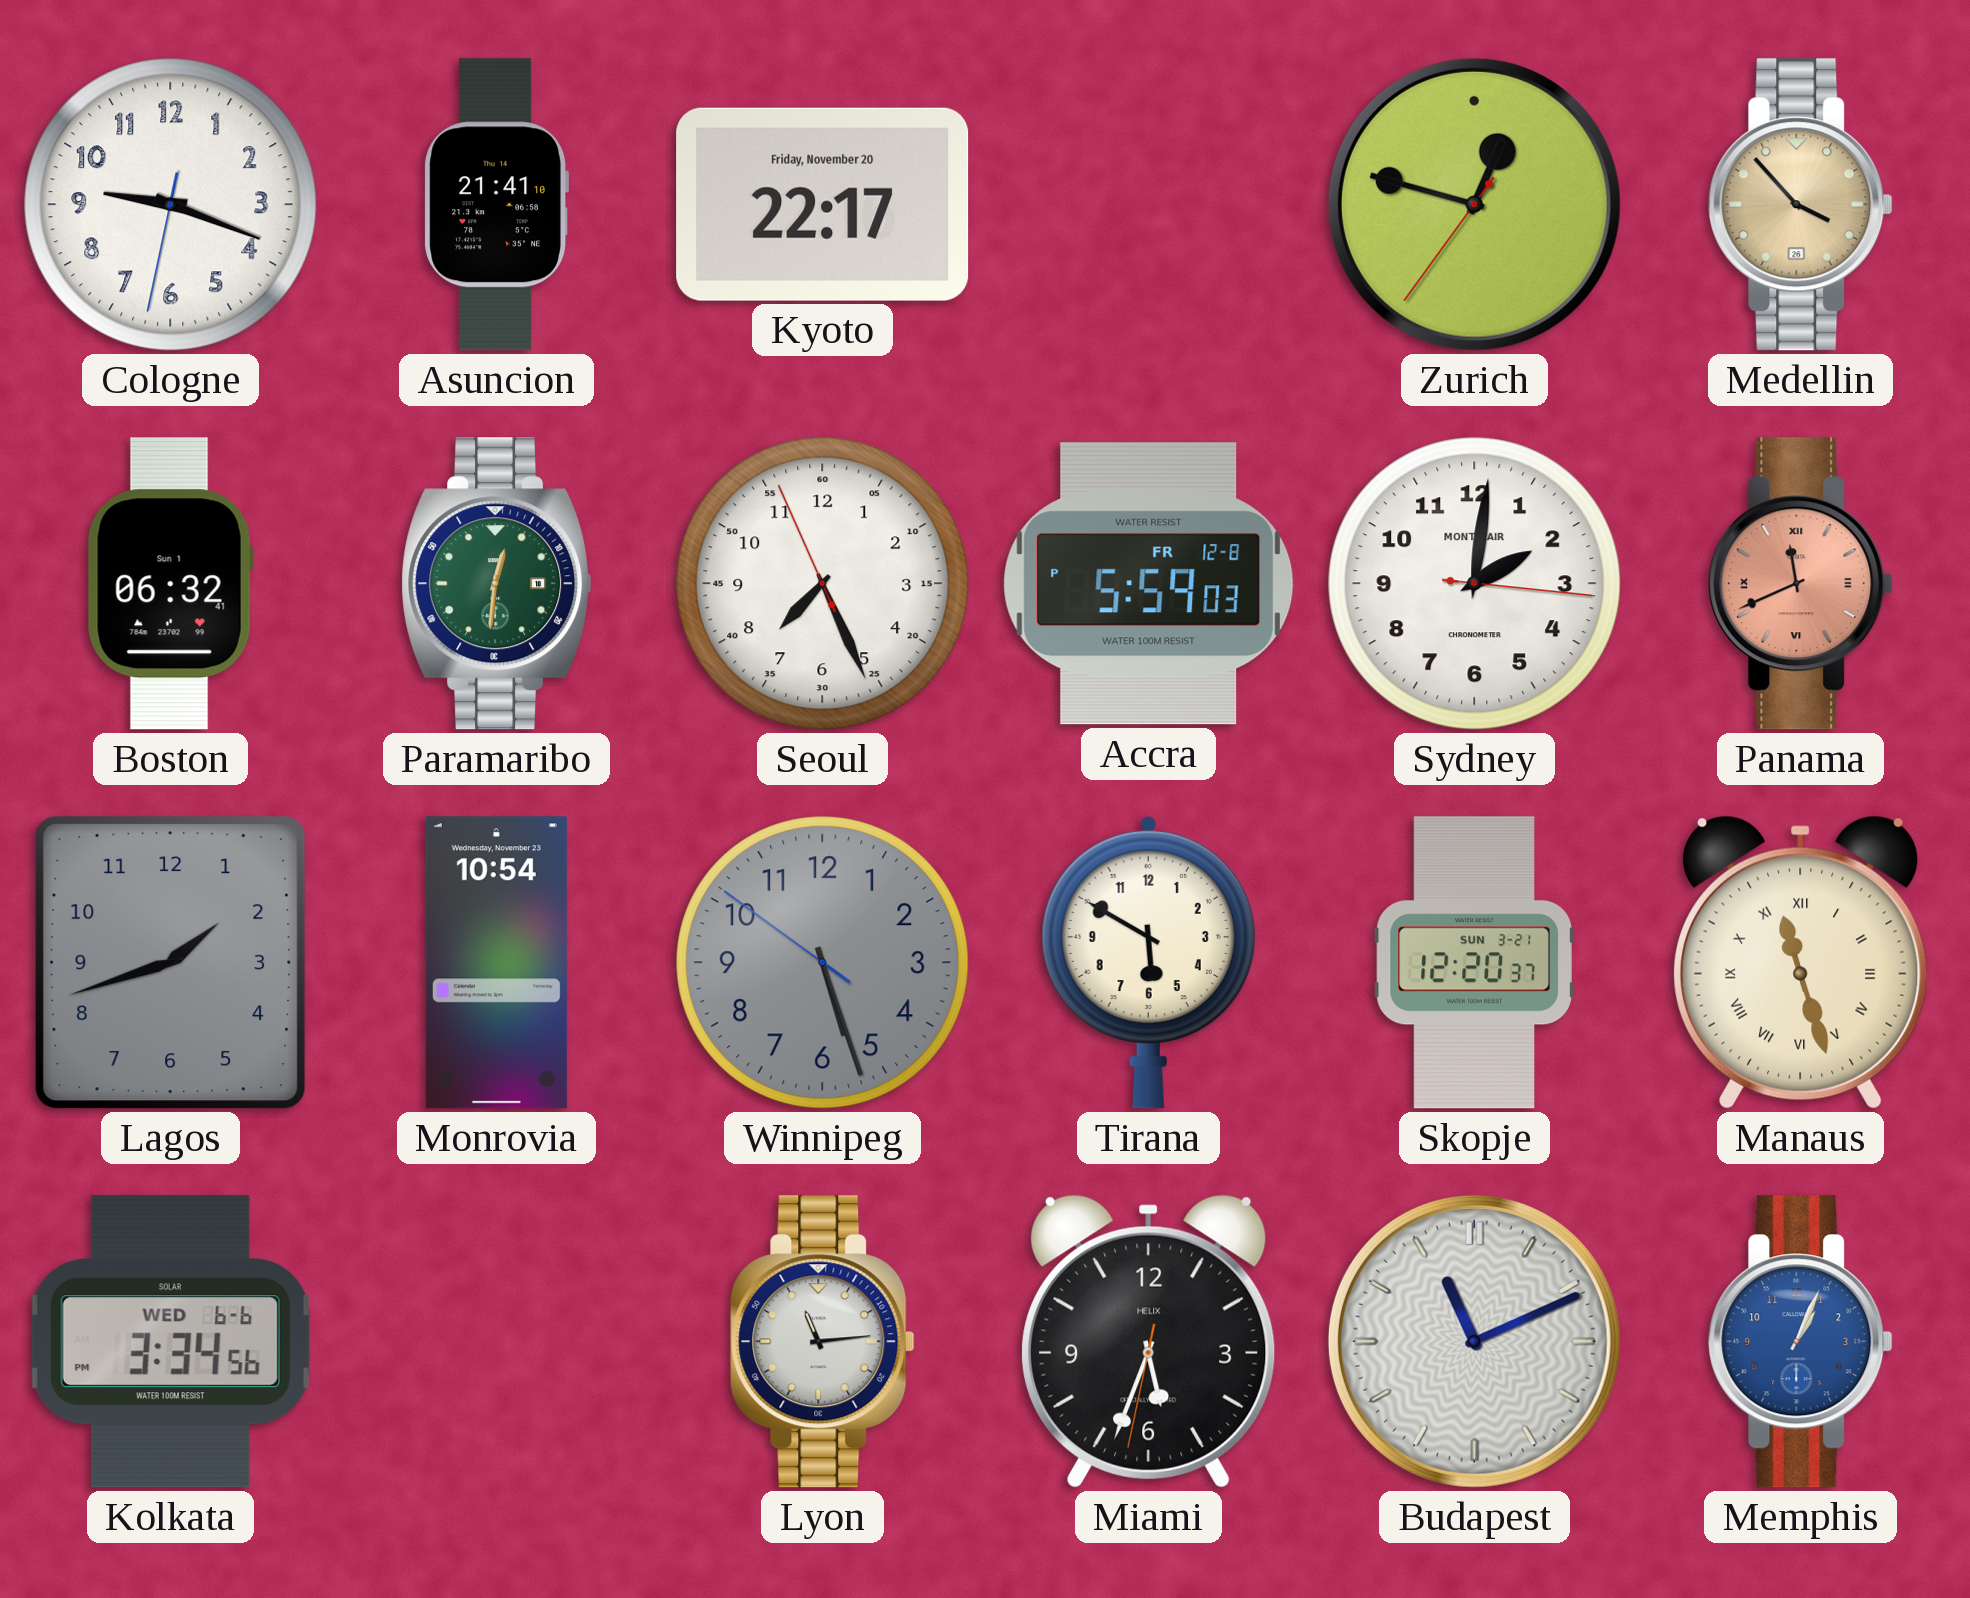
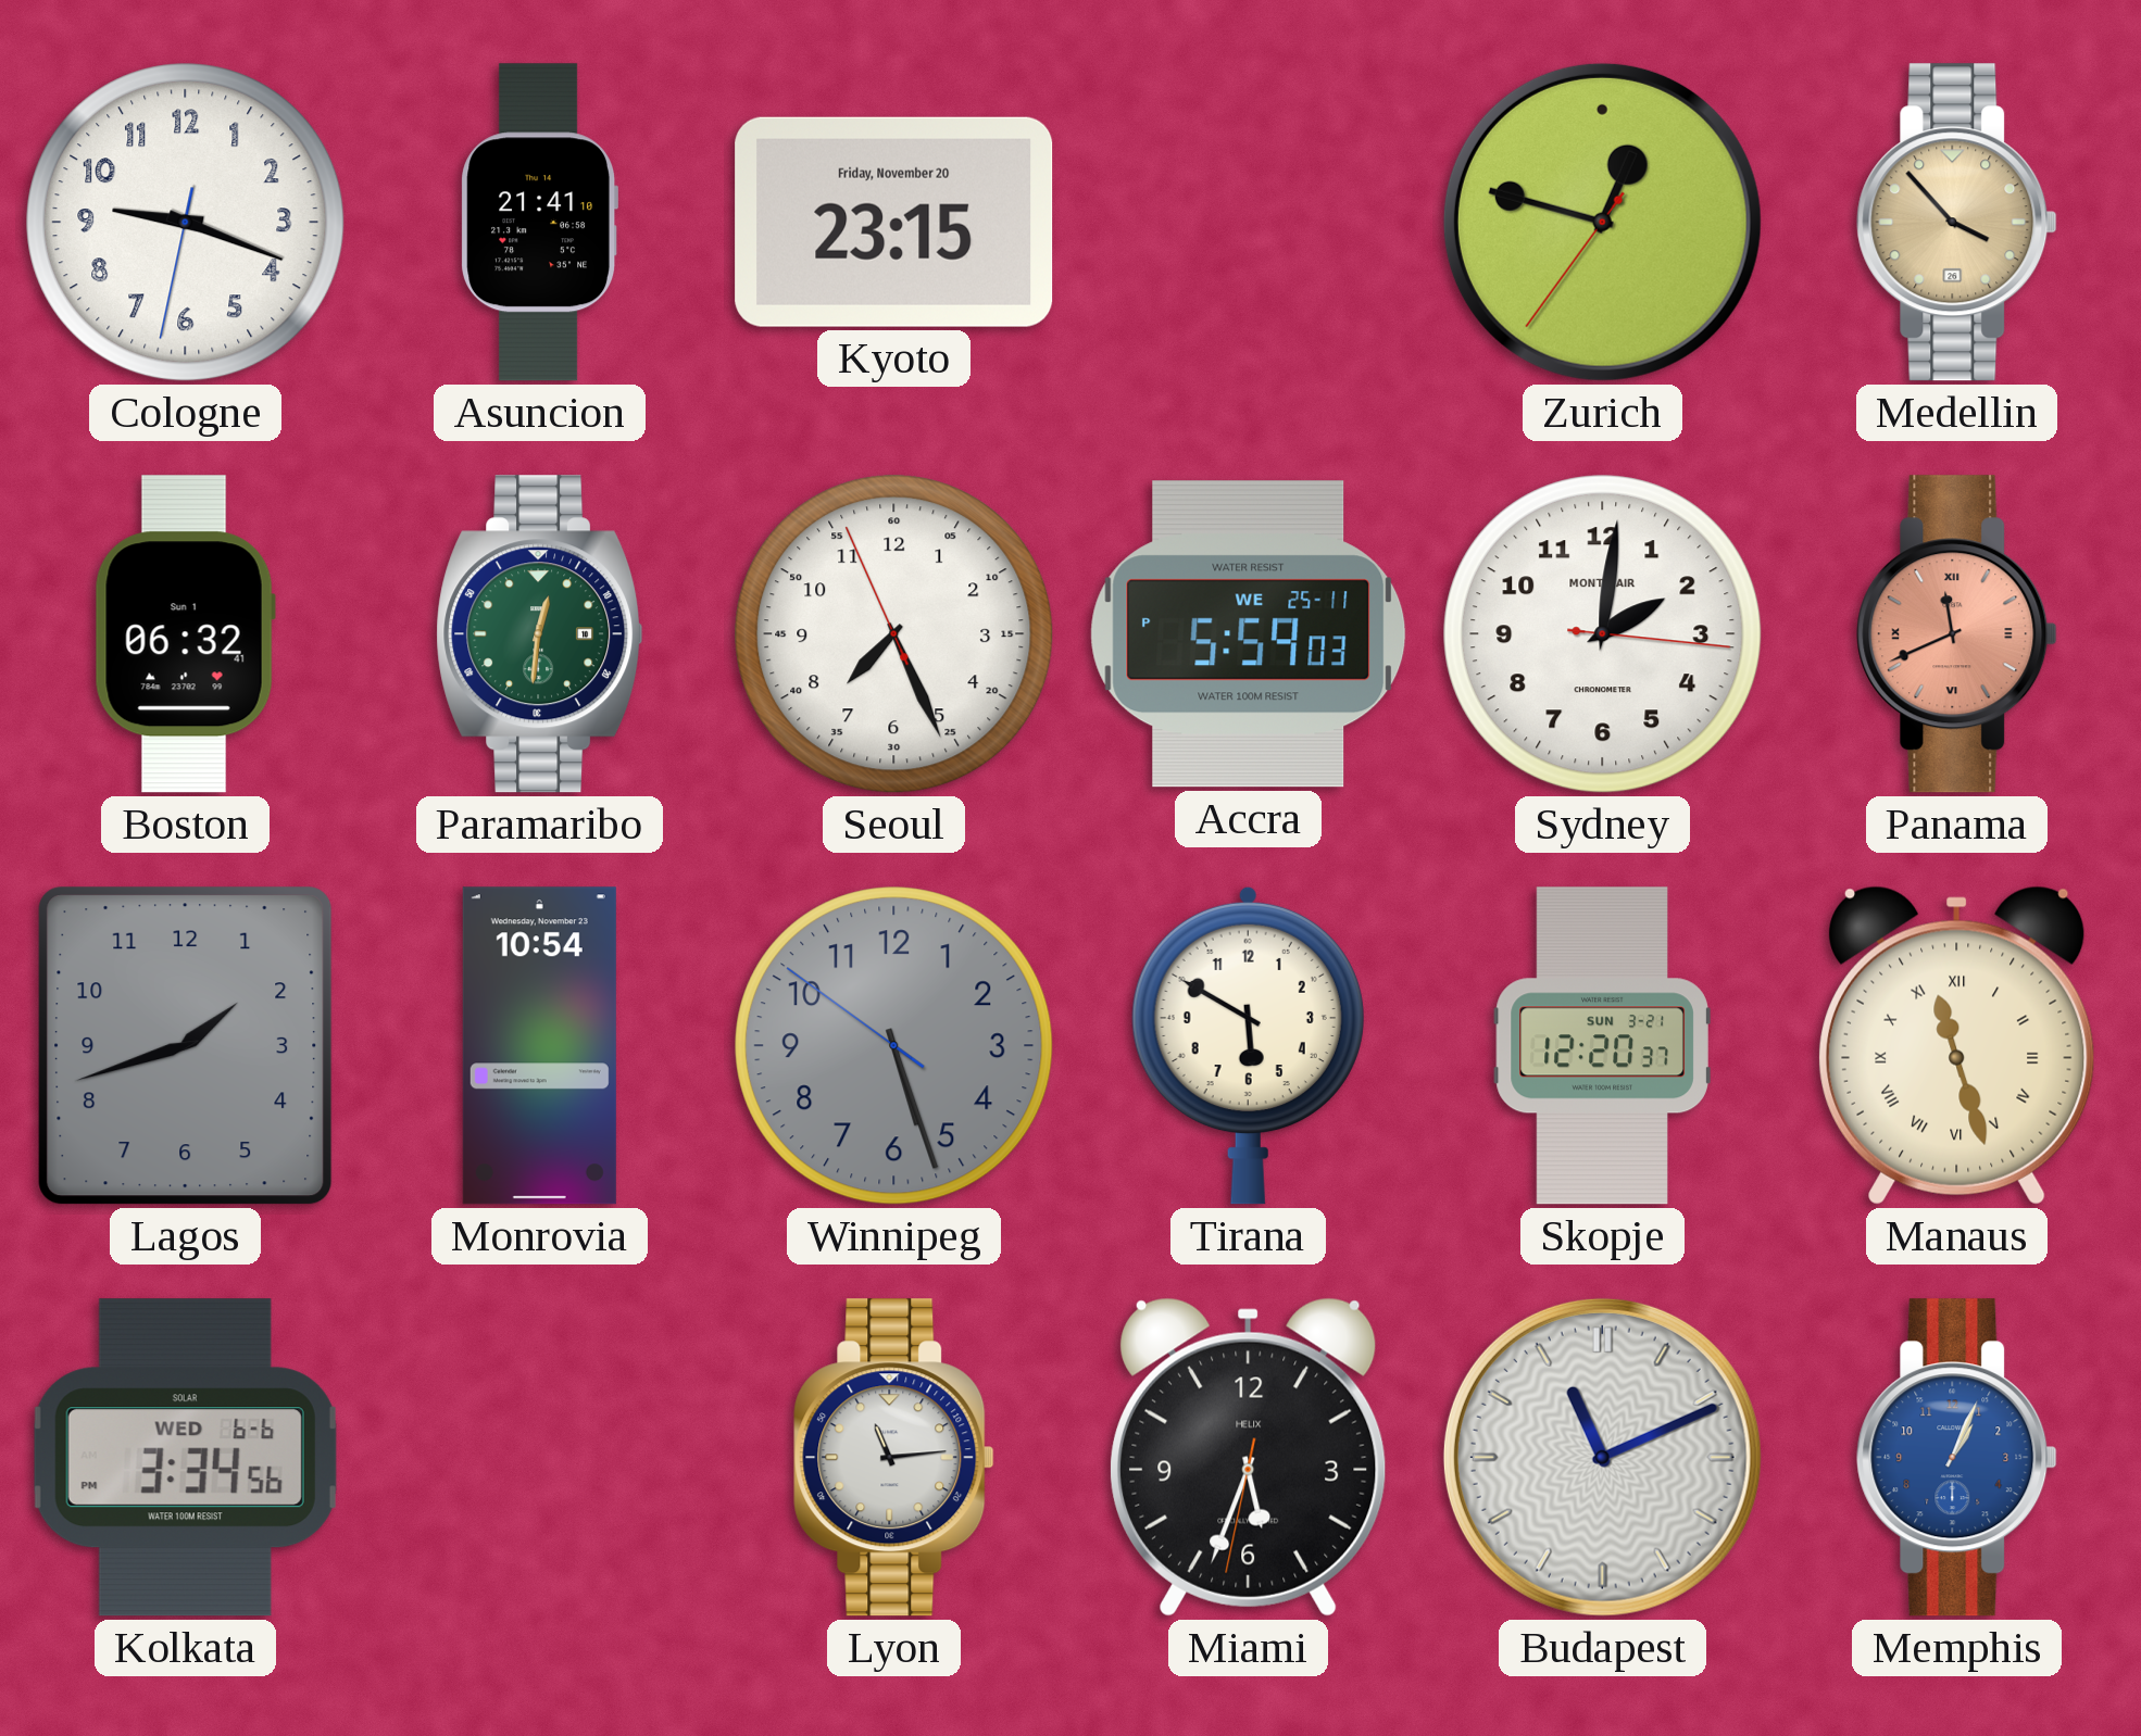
Kyoto: 22:17 -> 23:15 (894, 222)
Accra date: FR 12-8 -> WE 25-11 (1249, 634)
